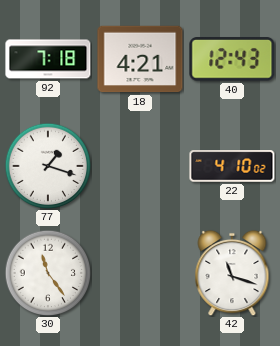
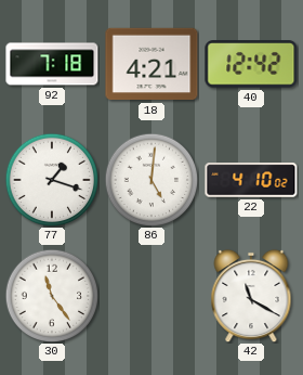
40: 12:43 -> 12:42 (251, 64)
86: none -> 5:01 (151, 180)
42: 11:18 -> 11:20 (251, 296)
